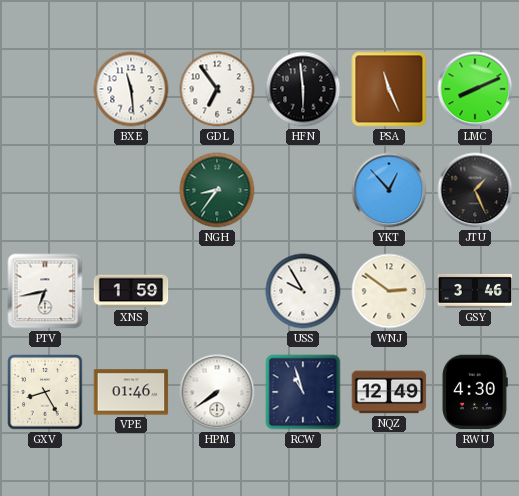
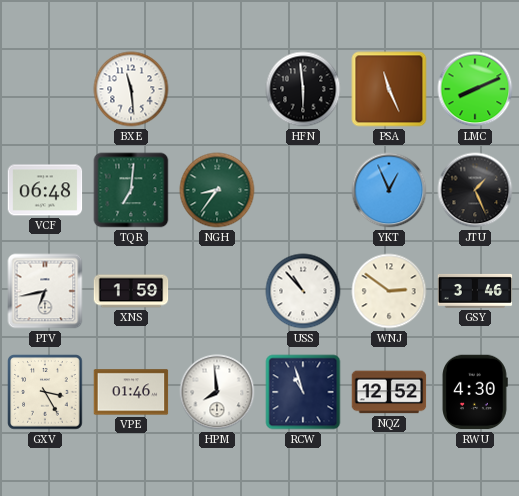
GDL: 6:54 -> none (217, 89)
VCF: none -> 06:48 (45, 190)
TQR: none -> 7:01 (131, 190)
YKT: 12:53 -> 12:56 (389, 190)
USS: 9:55 -> 10:53 (303, 291)
GXV: 8:25 -> 3:25 (45, 392)
HPM: 7:39 -> 7:59 (217, 392)
NQZ: 12:49 -> 12:52 (389, 392)
